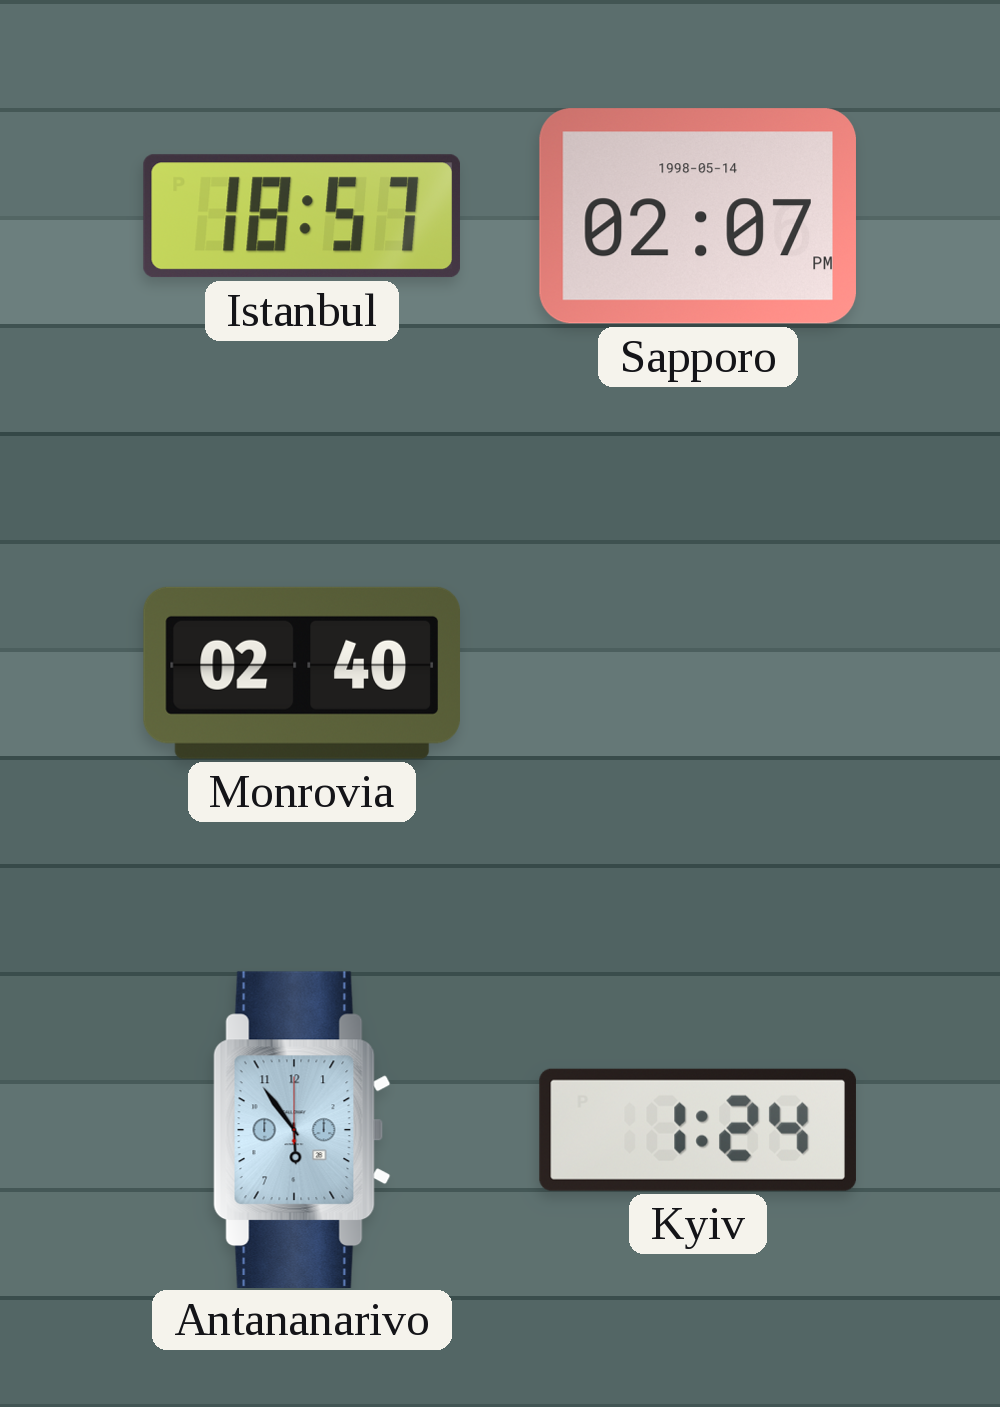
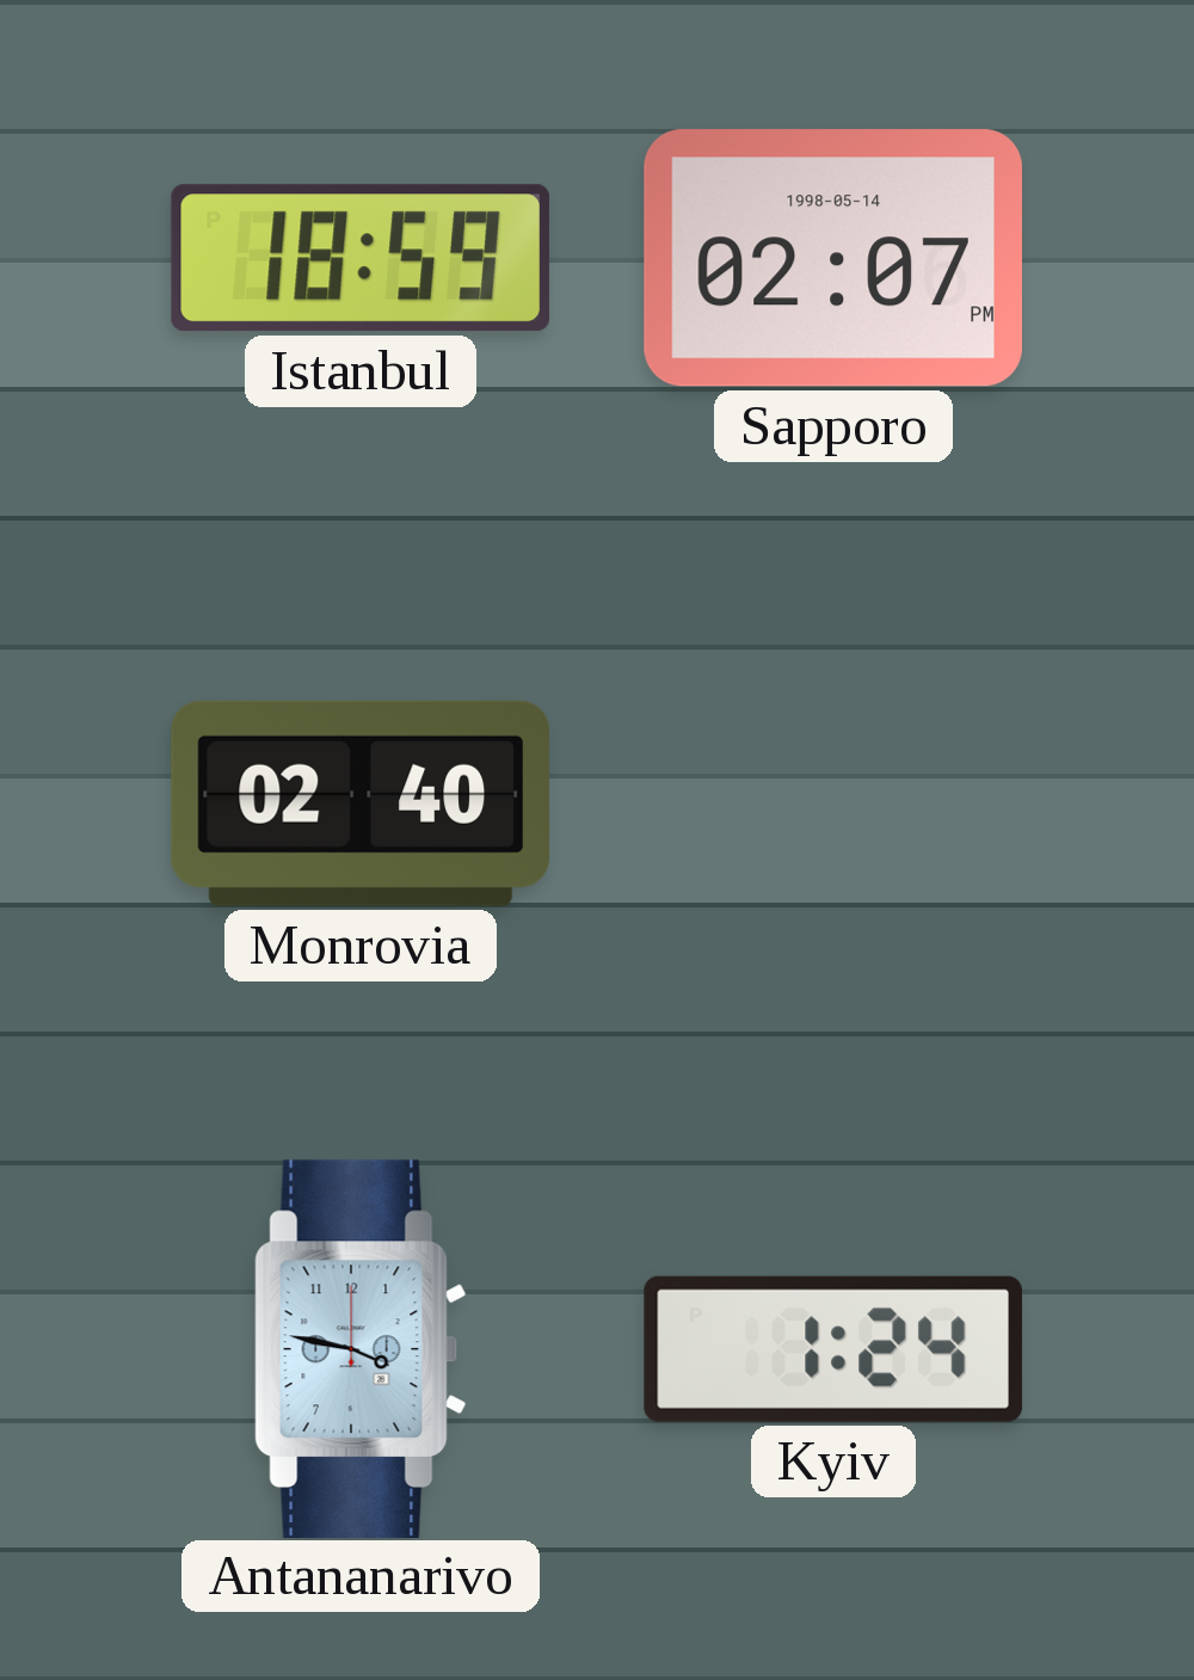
Istanbul: 18:57 -> 18:59 (361, 258)
Antananarivo: 5:54 -> 3:47 (361, 1348)
